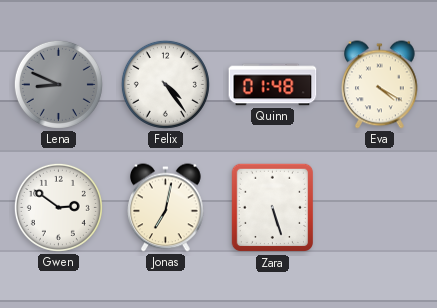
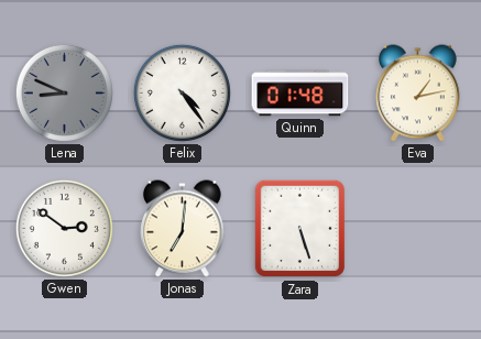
Eva: 4:20 -> 1:13 (418, 94)
Jonas: 7:02 -> 7:01 (183, 229)
